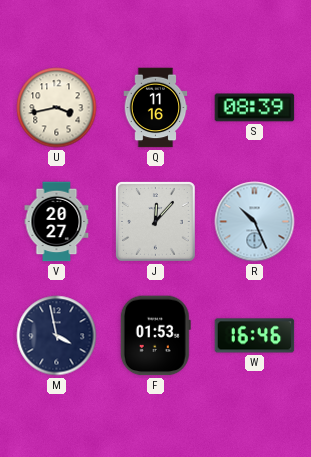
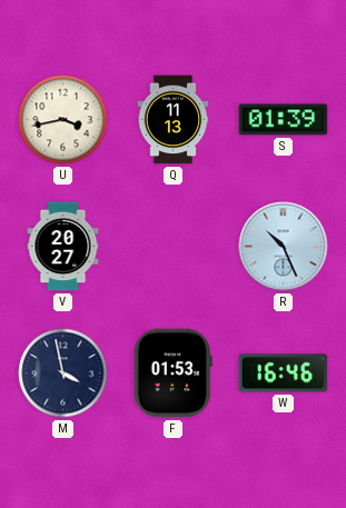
Q: 11:16 -> 11:13 (174, 120)
S: 08:39 -> 01:39 (284, 120)
J: 12:07 -> none (156, 222)
